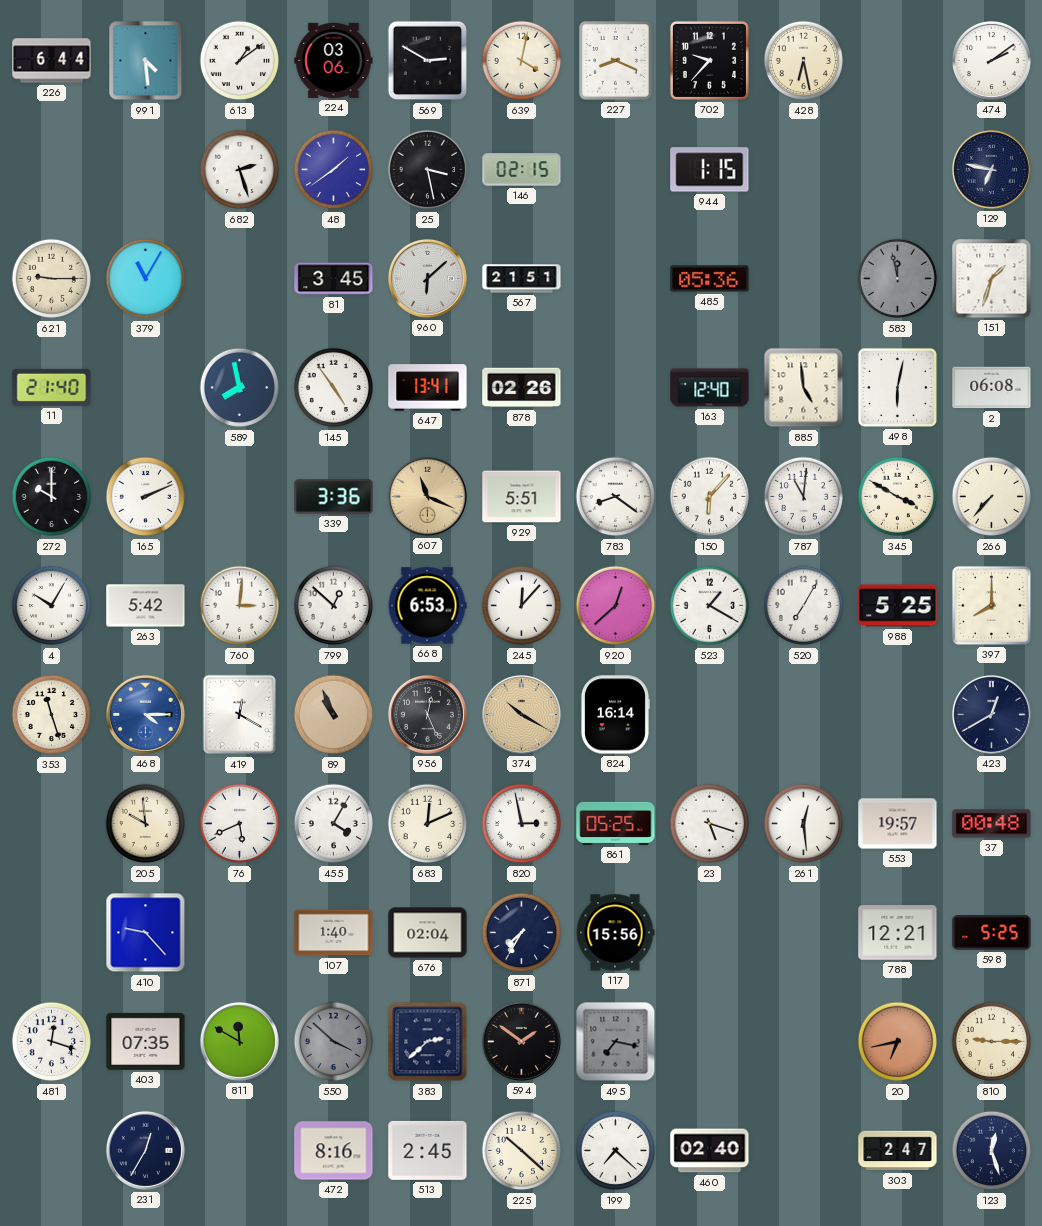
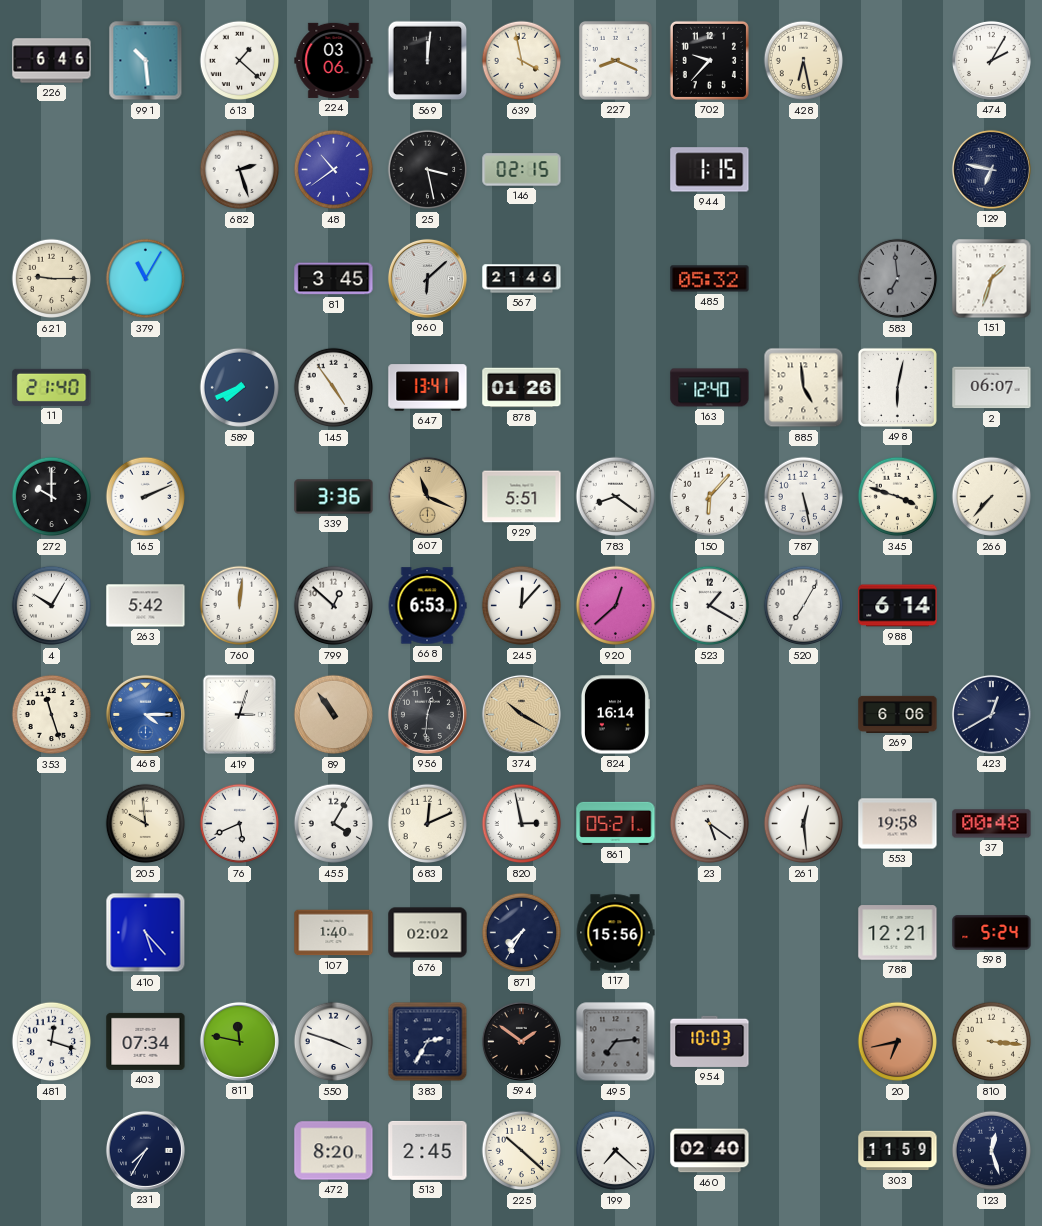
226: 6:44 -> 6:46 (52, 61)
991: 4:29 -> 10:29 (146, 61)
613: 1:09 -> 1:22 (240, 61)
569: 2:50 -> 12:01 (428, 61)
639: 4:02 -> 3:58 (522, 61)
474: 2:09 -> 2:05 (991, 60)
48: 1:39 -> 10:39 (334, 170)
567: 21:51 -> 21:46 (522, 279)
485: 05:36 -> 05:32 (710, 279)
583: 11:58 -> 6:59 (898, 279)
589: 7:58 -> 7:41 (240, 388)
878: 02:26 -> 01:26 (522, 388)
2: 06:08 -> 06:07 (992, 388)
787: 11:01 -> 5:28 (804, 497)
345: 3:50 -> 3:48 (898, 497)
760: 3:01 -> 12:01 (240, 606)
988: 5:25 -> 6:14 (898, 606)
397: 8:00 -> none (991, 605)
419: 12:20 -> 3:03 (239, 715)
89: 10:56 -> 10:54 (334, 715)
956: 12:26 -> 12:31 (427, 714)
269: none -> 6:06 (898, 714)
861: 05:25 -> 05:21 (616, 823)
23: 5:18 -> 5:21 (710, 824)
553: 19:57 -> 19:58 (898, 824)
410: 9:23 -> 5:23 (146, 933)
676: 02:04 -> 02:02 (428, 933)
598: 5:25 -> 5:24 (992, 933)
403: 07:35 -> 07:34 (146, 1041)
811: 11:50 -> 11:47 (239, 1041)
550: 3:52 -> 3:48 (334, 1042)
550 dial: grey -> white (334, 1042)
383: 2:38 -> 2:35 (428, 1042)
495: 7:17 -> 7:14 (616, 1042)
954: none -> 10:03 (710, 1041)
810: 9:15 -> 3:16 (992, 1042)
231: 12:35 -> 7:35 (145, 1150)
472: 8:16 -> 8:20 (334, 1151)
303: 2:47 -> 11:59 (898, 1151)
